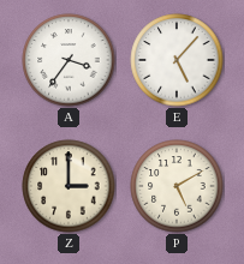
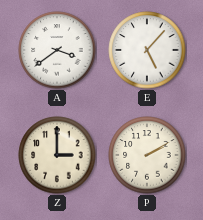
A: 3:36 -> 3:39 (57, 50)
P: 5:10 -> 2:10 (147, 155)
